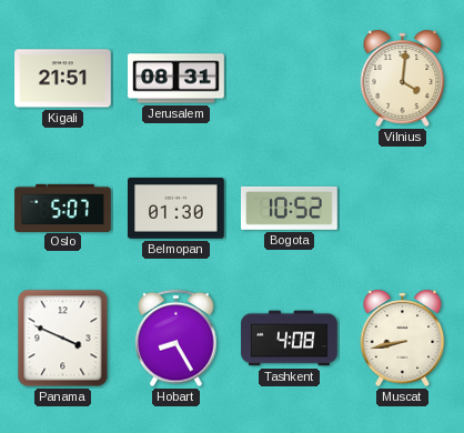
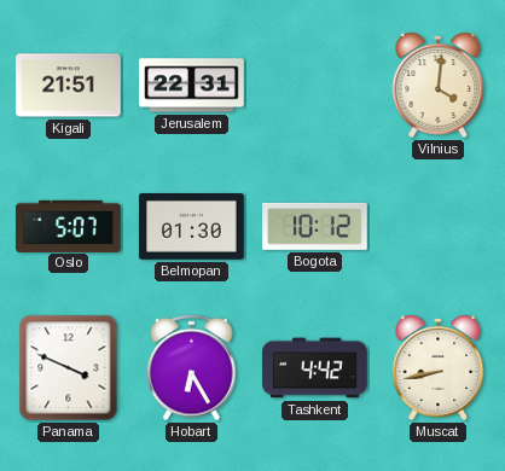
Jerusalem: 08:31 -> 22:31 (192, 86)
Bogota: 10:52 -> 10:12 (315, 226)
Hobart: 8:25 -> 6:25 (192, 368)
Tashkent: 4:08 -> 4:42 (315, 368)
